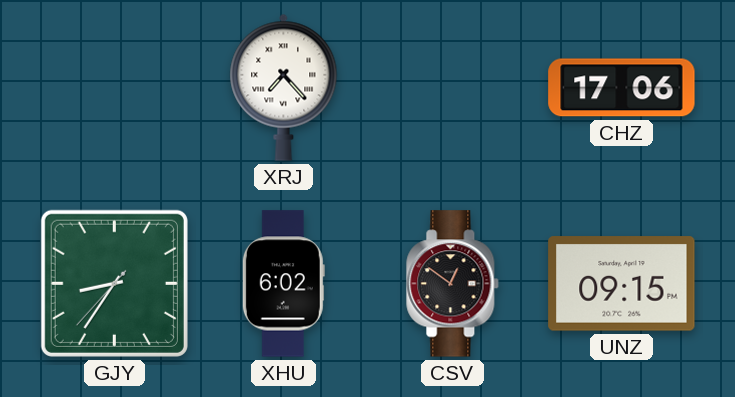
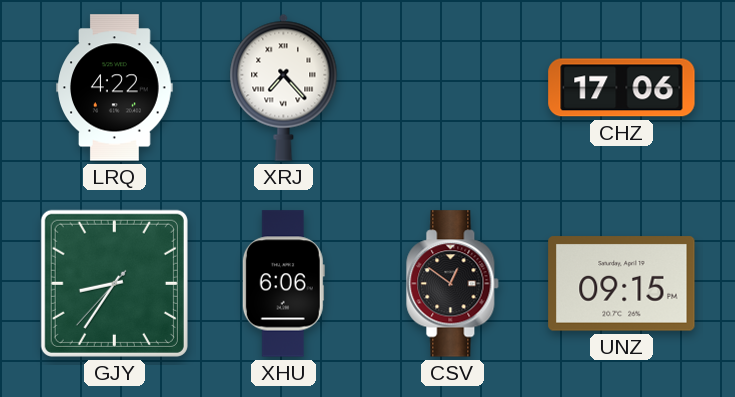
LRQ: none -> 4:22 (115, 88)
XHU: 6:02 -> 6:06 (283, 284)
